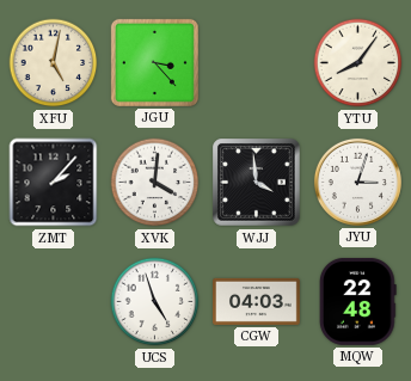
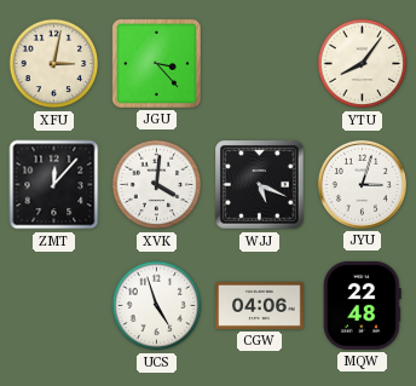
XFU: 5:02 -> 3:02 (54, 64)
ZMT: 2:07 -> 12:07 (54, 185)
WJJ: 3:59 -> 5:19 (260, 185)
CGW: 04:03 -> 04:06 (260, 305)
